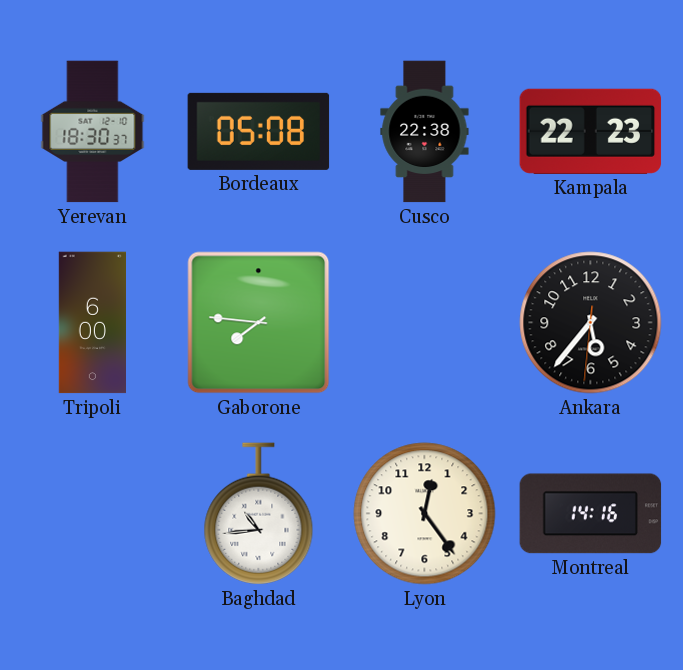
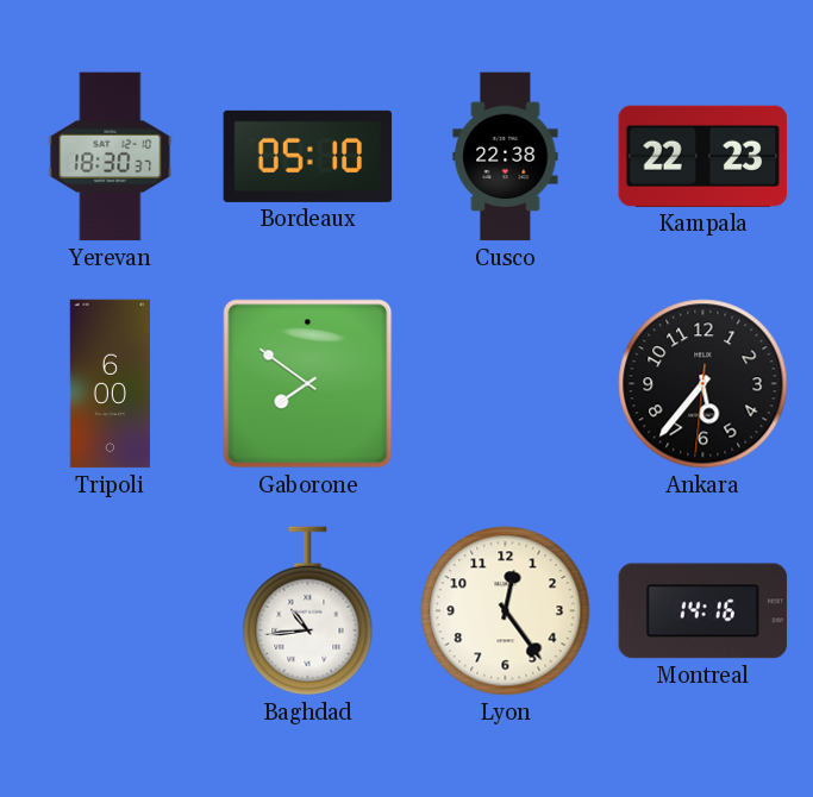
Bordeaux: 05:08 -> 05:10 (308, 156)
Gaborone: 7:46 -> 7:51 (308, 384)
